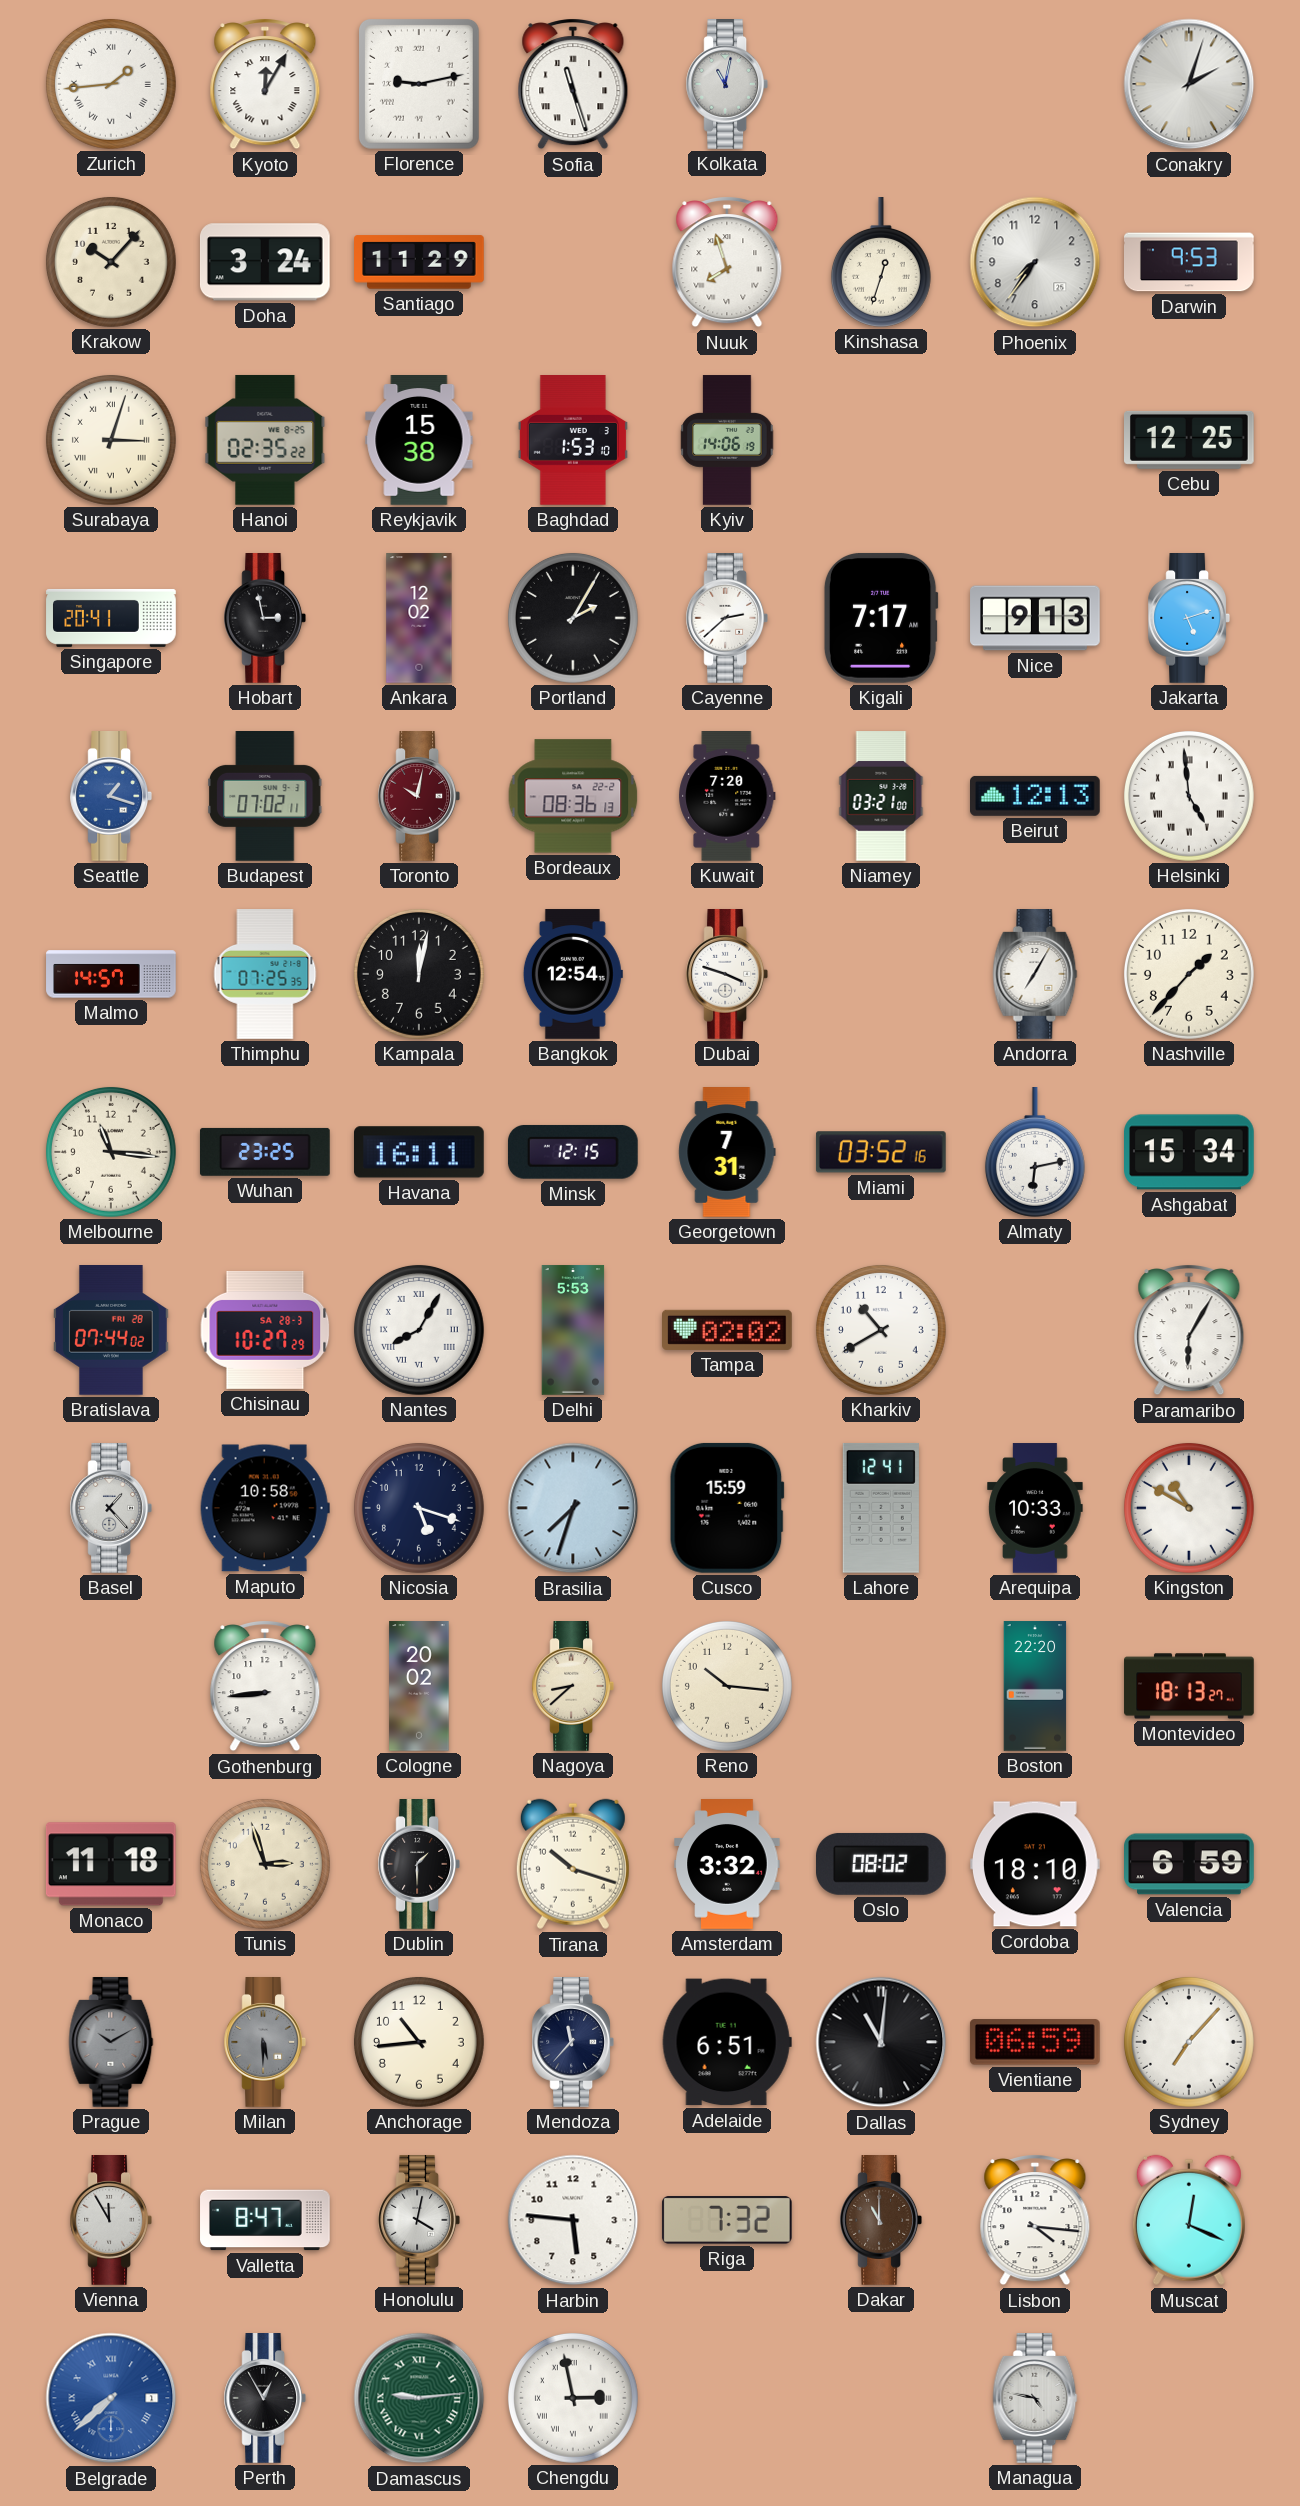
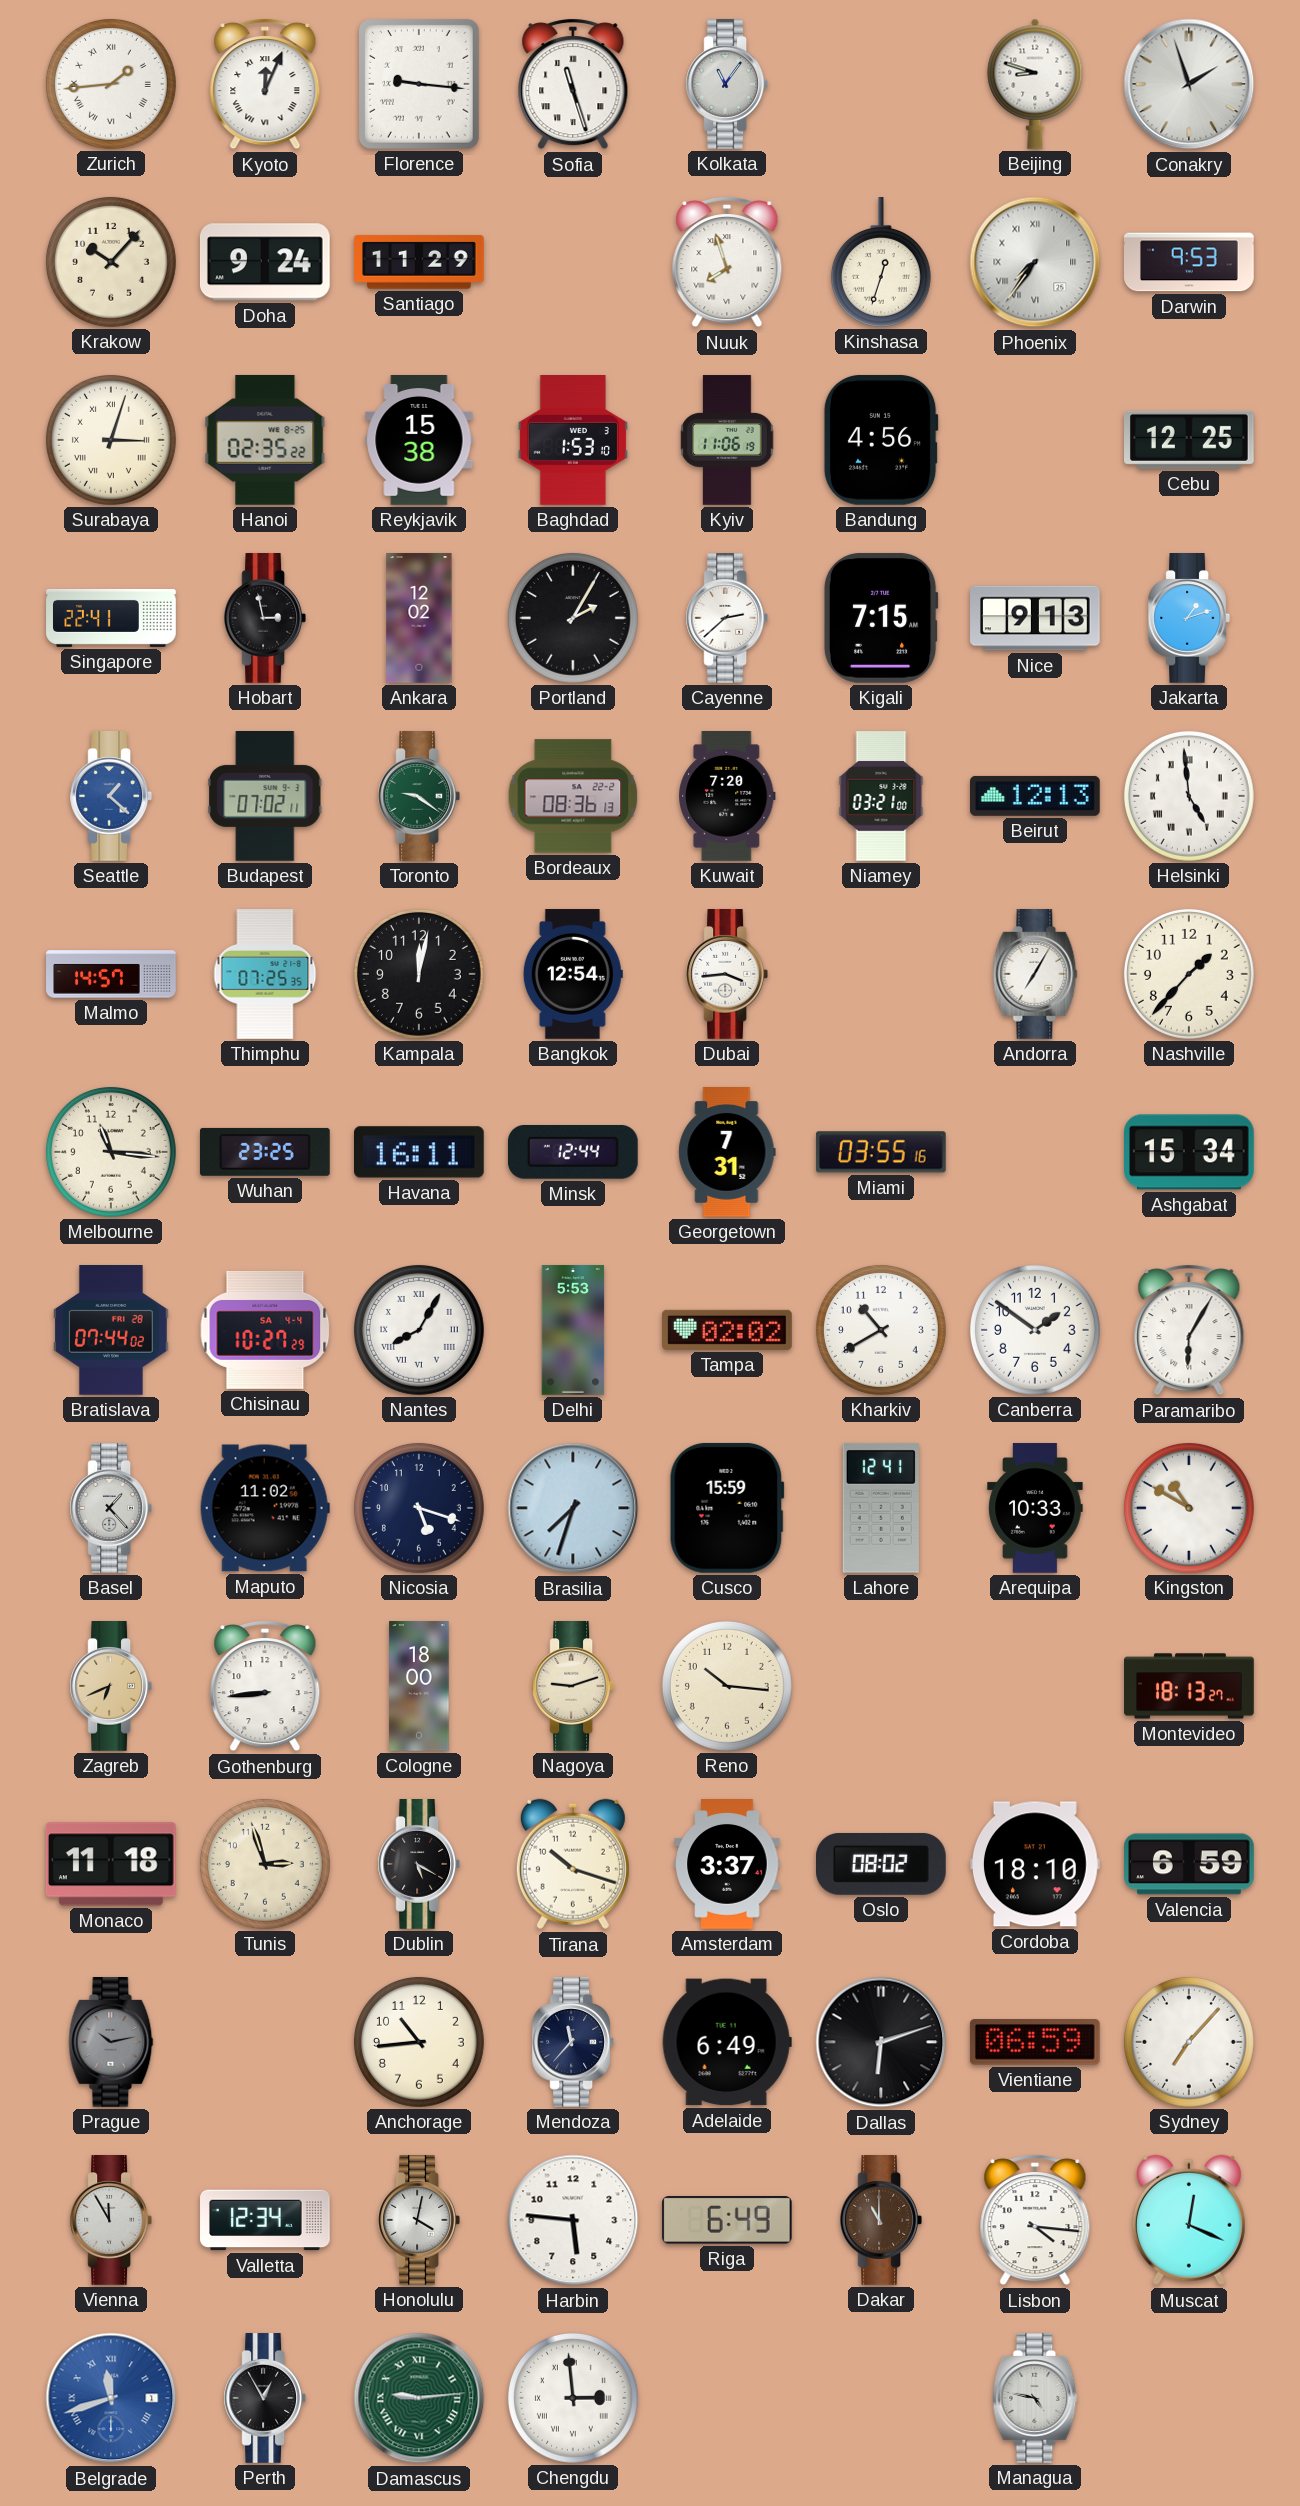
Kyoto: 12:05 -> 12:04 (265, 84)
Florence: 9:13 -> 9:16 (419, 84)
Kolkata: 11:02 -> 11:06 (726, 85)
Beijing: none -> 8:48 (1035, 84)
Conakry: 2:03 -> 1:57 (1189, 84)
Doha: 3:24 -> 9:24 (265, 262)
Phoenix numerals: Arabic -> Roman (1035, 262)
Kyiv: 14:06 -> 11:06 (727, 440)
Bandung: none -> 4:56 (881, 440)
Singapore: 20:41 -> 22:41 (111, 618)
Kigali: 7:17 -> 7:15 (881, 618)
Jakarta: 5:12 -> 1:12 (1188, 619)
Seattle: 1:18 -> 1:22 (110, 797)
Toronto: 10:02 -> 9:21 (418, 797)
Toronto dial: burgundy -> green (418, 797)
Dubai: 3:48 -> 3:44 (726, 975)
Minsk: 12:15 -> 12:44 (573, 1152)
Miami: 03:52 -> 03:55 (881, 1152)
Almaty: 6:13 -> none (1035, 1153)
Chisinau date: SA 28-3 -> SA 4-4 (265, 1330)
Canberra: none -> 1:51 (1035, 1330)
Maputo: 10:58 -> 11:02 (265, 1508)
Zagreb: none -> 6:41 (110, 1687)
Cologne: 20:02 -> 18:00 (419, 1686)
Nagoya: 8:38 -> 9:12 (572, 1687)
Boston: 22:20 -> none (1035, 1686)
Dublin: 1:30 -> 5:20 (418, 1865)
Amsterdam: 3:32 -> 3:37 (727, 1864)
Prague: 10:10 -> 10:13 (111, 2043)
Milan: 5:30 -> none (264, 2043)
Adelaide: 6:51 -> 6:49 (727, 2042)
Dallas: 11:01 -> 6:12 (881, 2042)
Valletta: 8:47 -> 12:34 (265, 2220)
Riga: 7:32 -> 6:49 (727, 2221)
Belgrade: 7:38 -> 11:42 (111, 2398)
Chengdu: 2:58 -> 2:59 (573, 2398)
